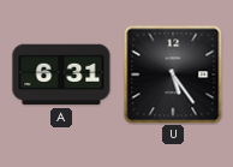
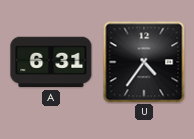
U: 5:24 -> 4:36 (144, 62)
